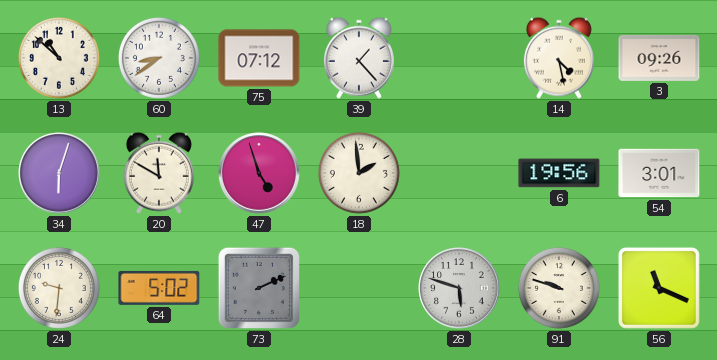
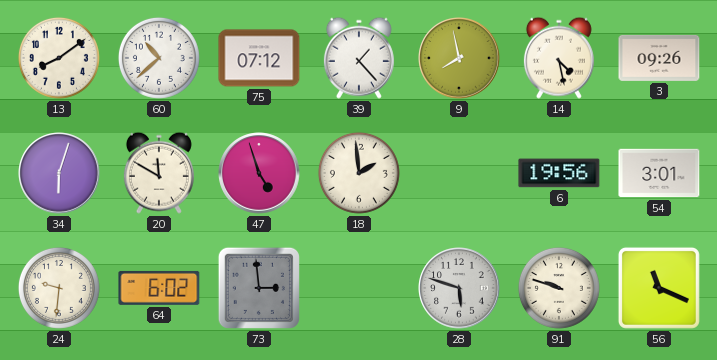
13: 10:52 -> 8:09 (59, 58)
60: 8:39 -> 10:38 (159, 58)
9: none -> 7:58 (459, 58)
64: 5:02 -> 6:02 (159, 288)
73: 2:11 -> 2:59 (259, 288)
